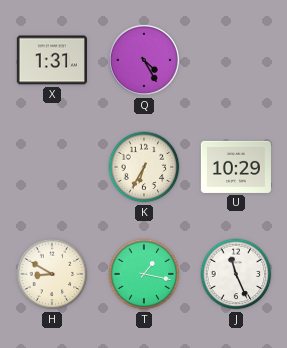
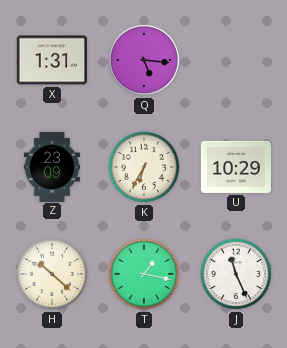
Q: 4:25 -> 5:16 (144, 60)
Z: none -> 23:09 (52, 166)
H: 8:50 -> 10:22 (52, 274)
